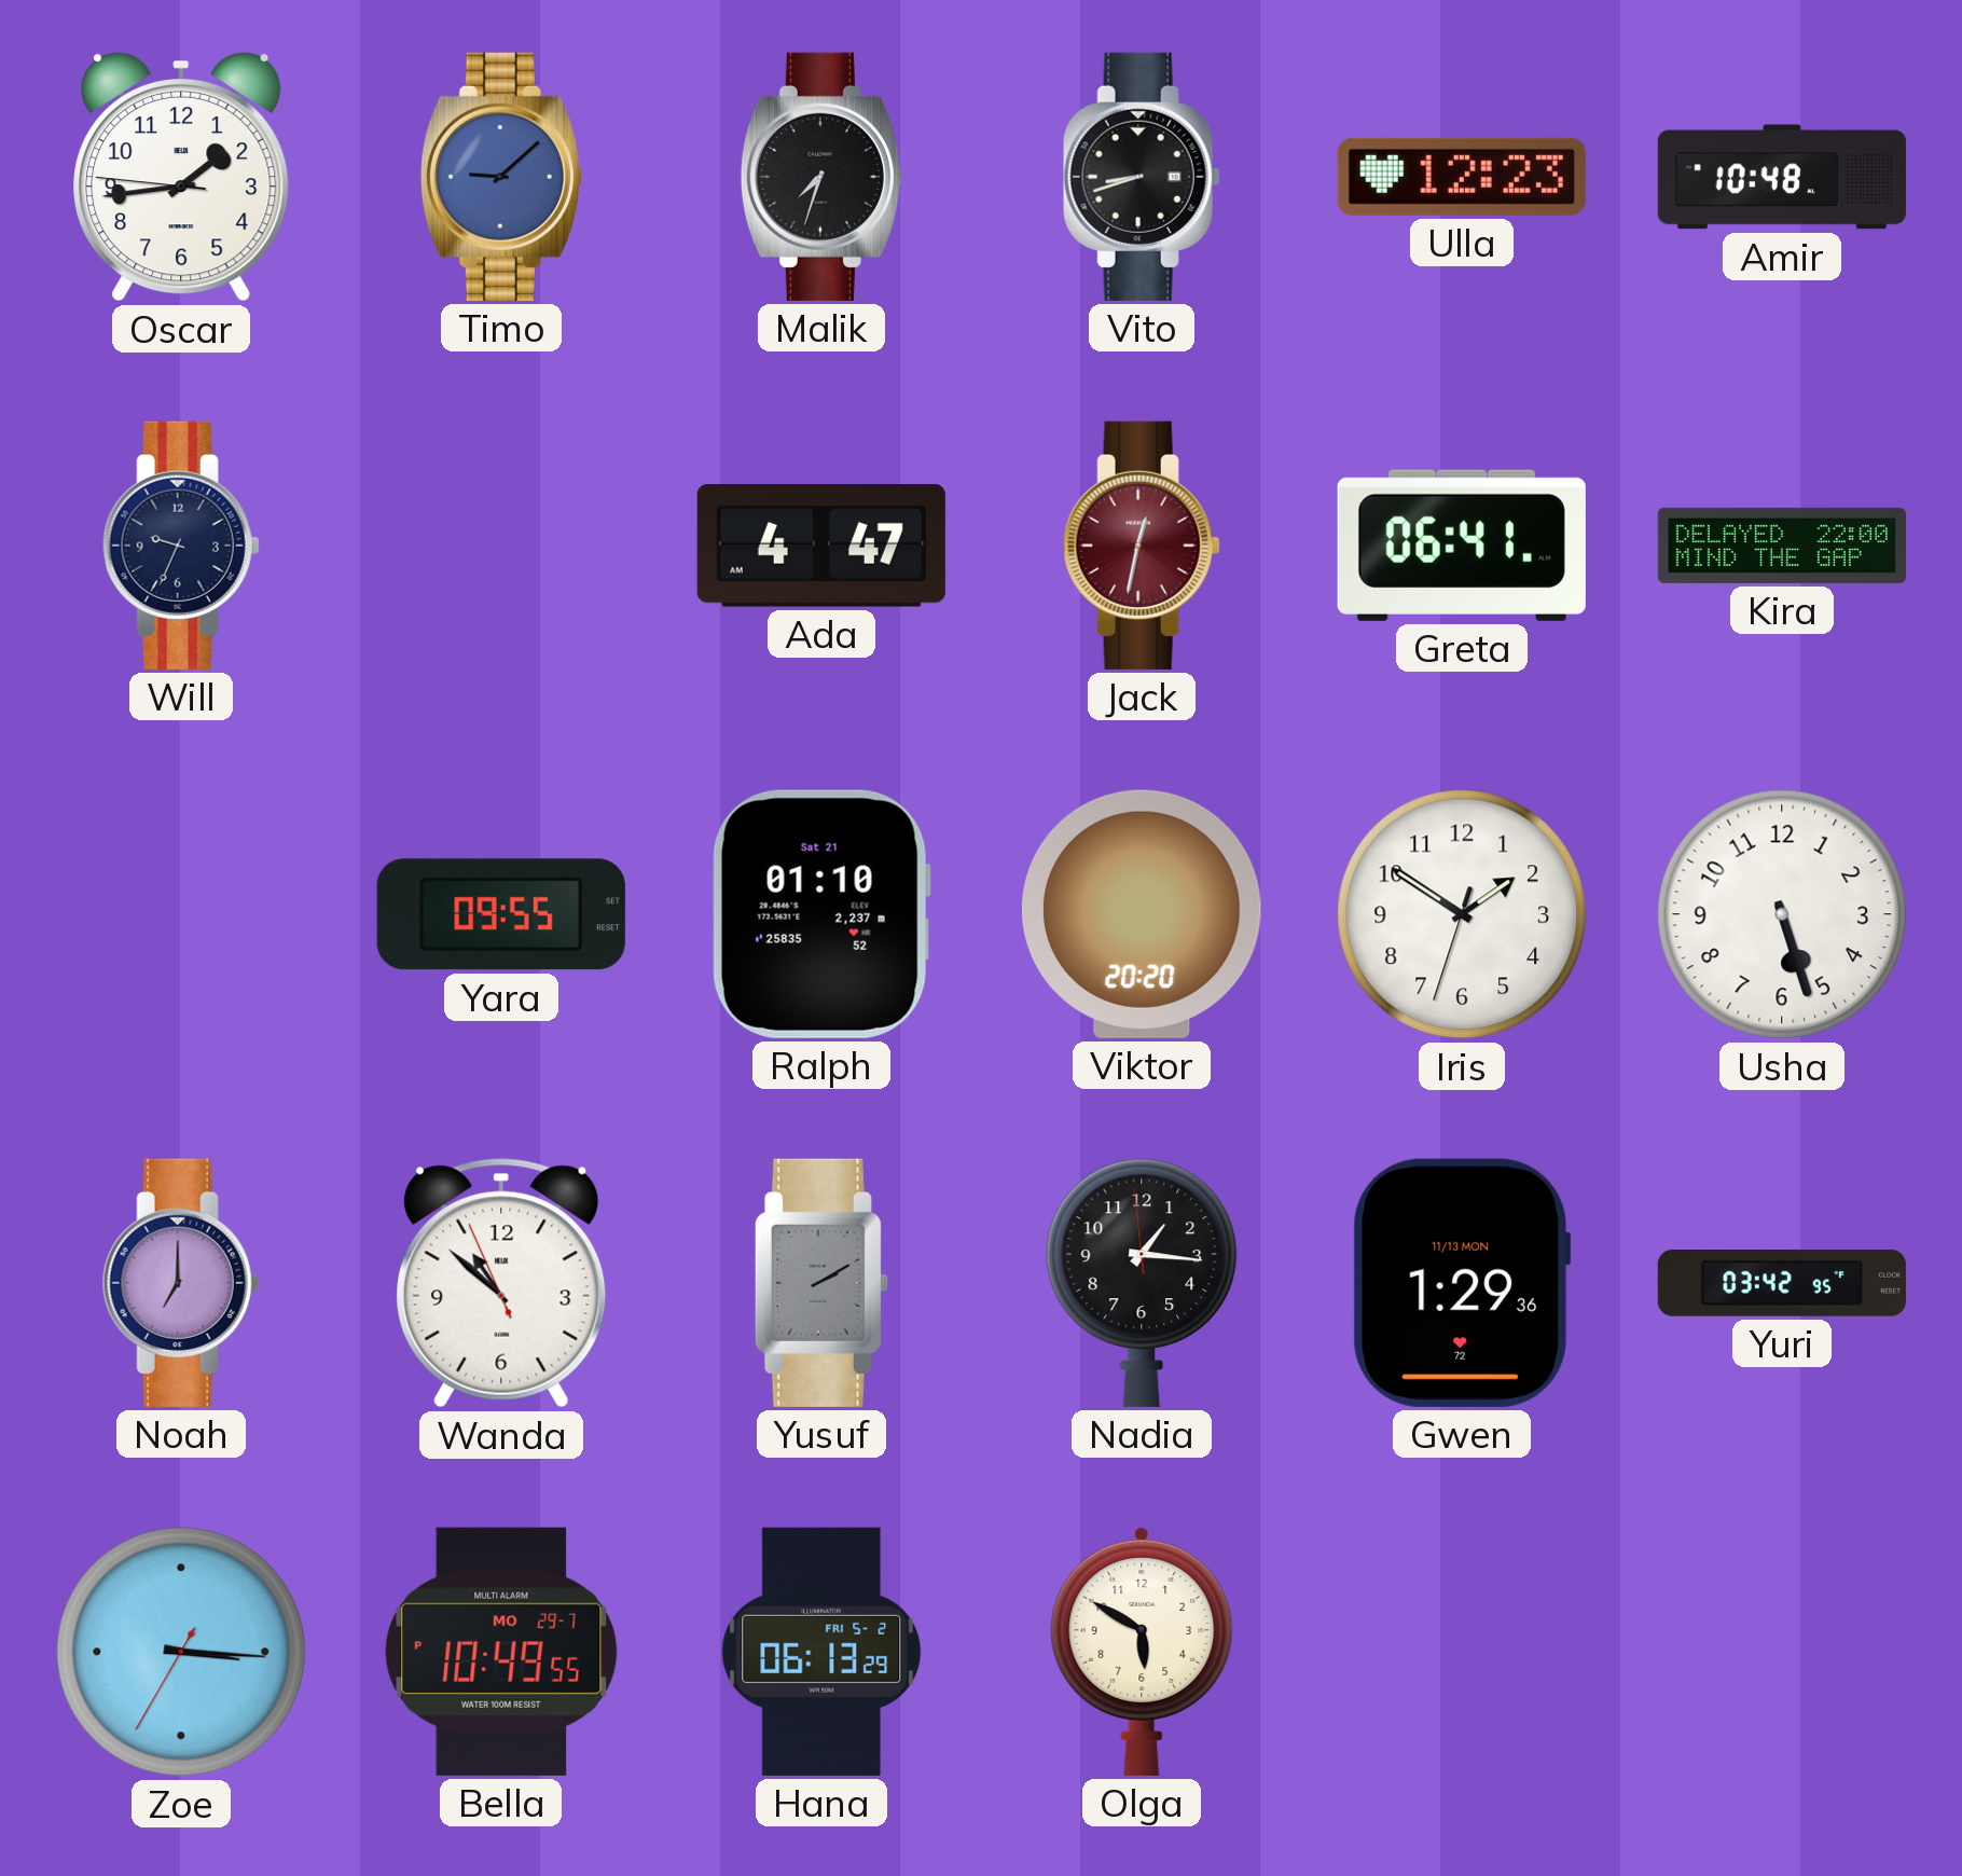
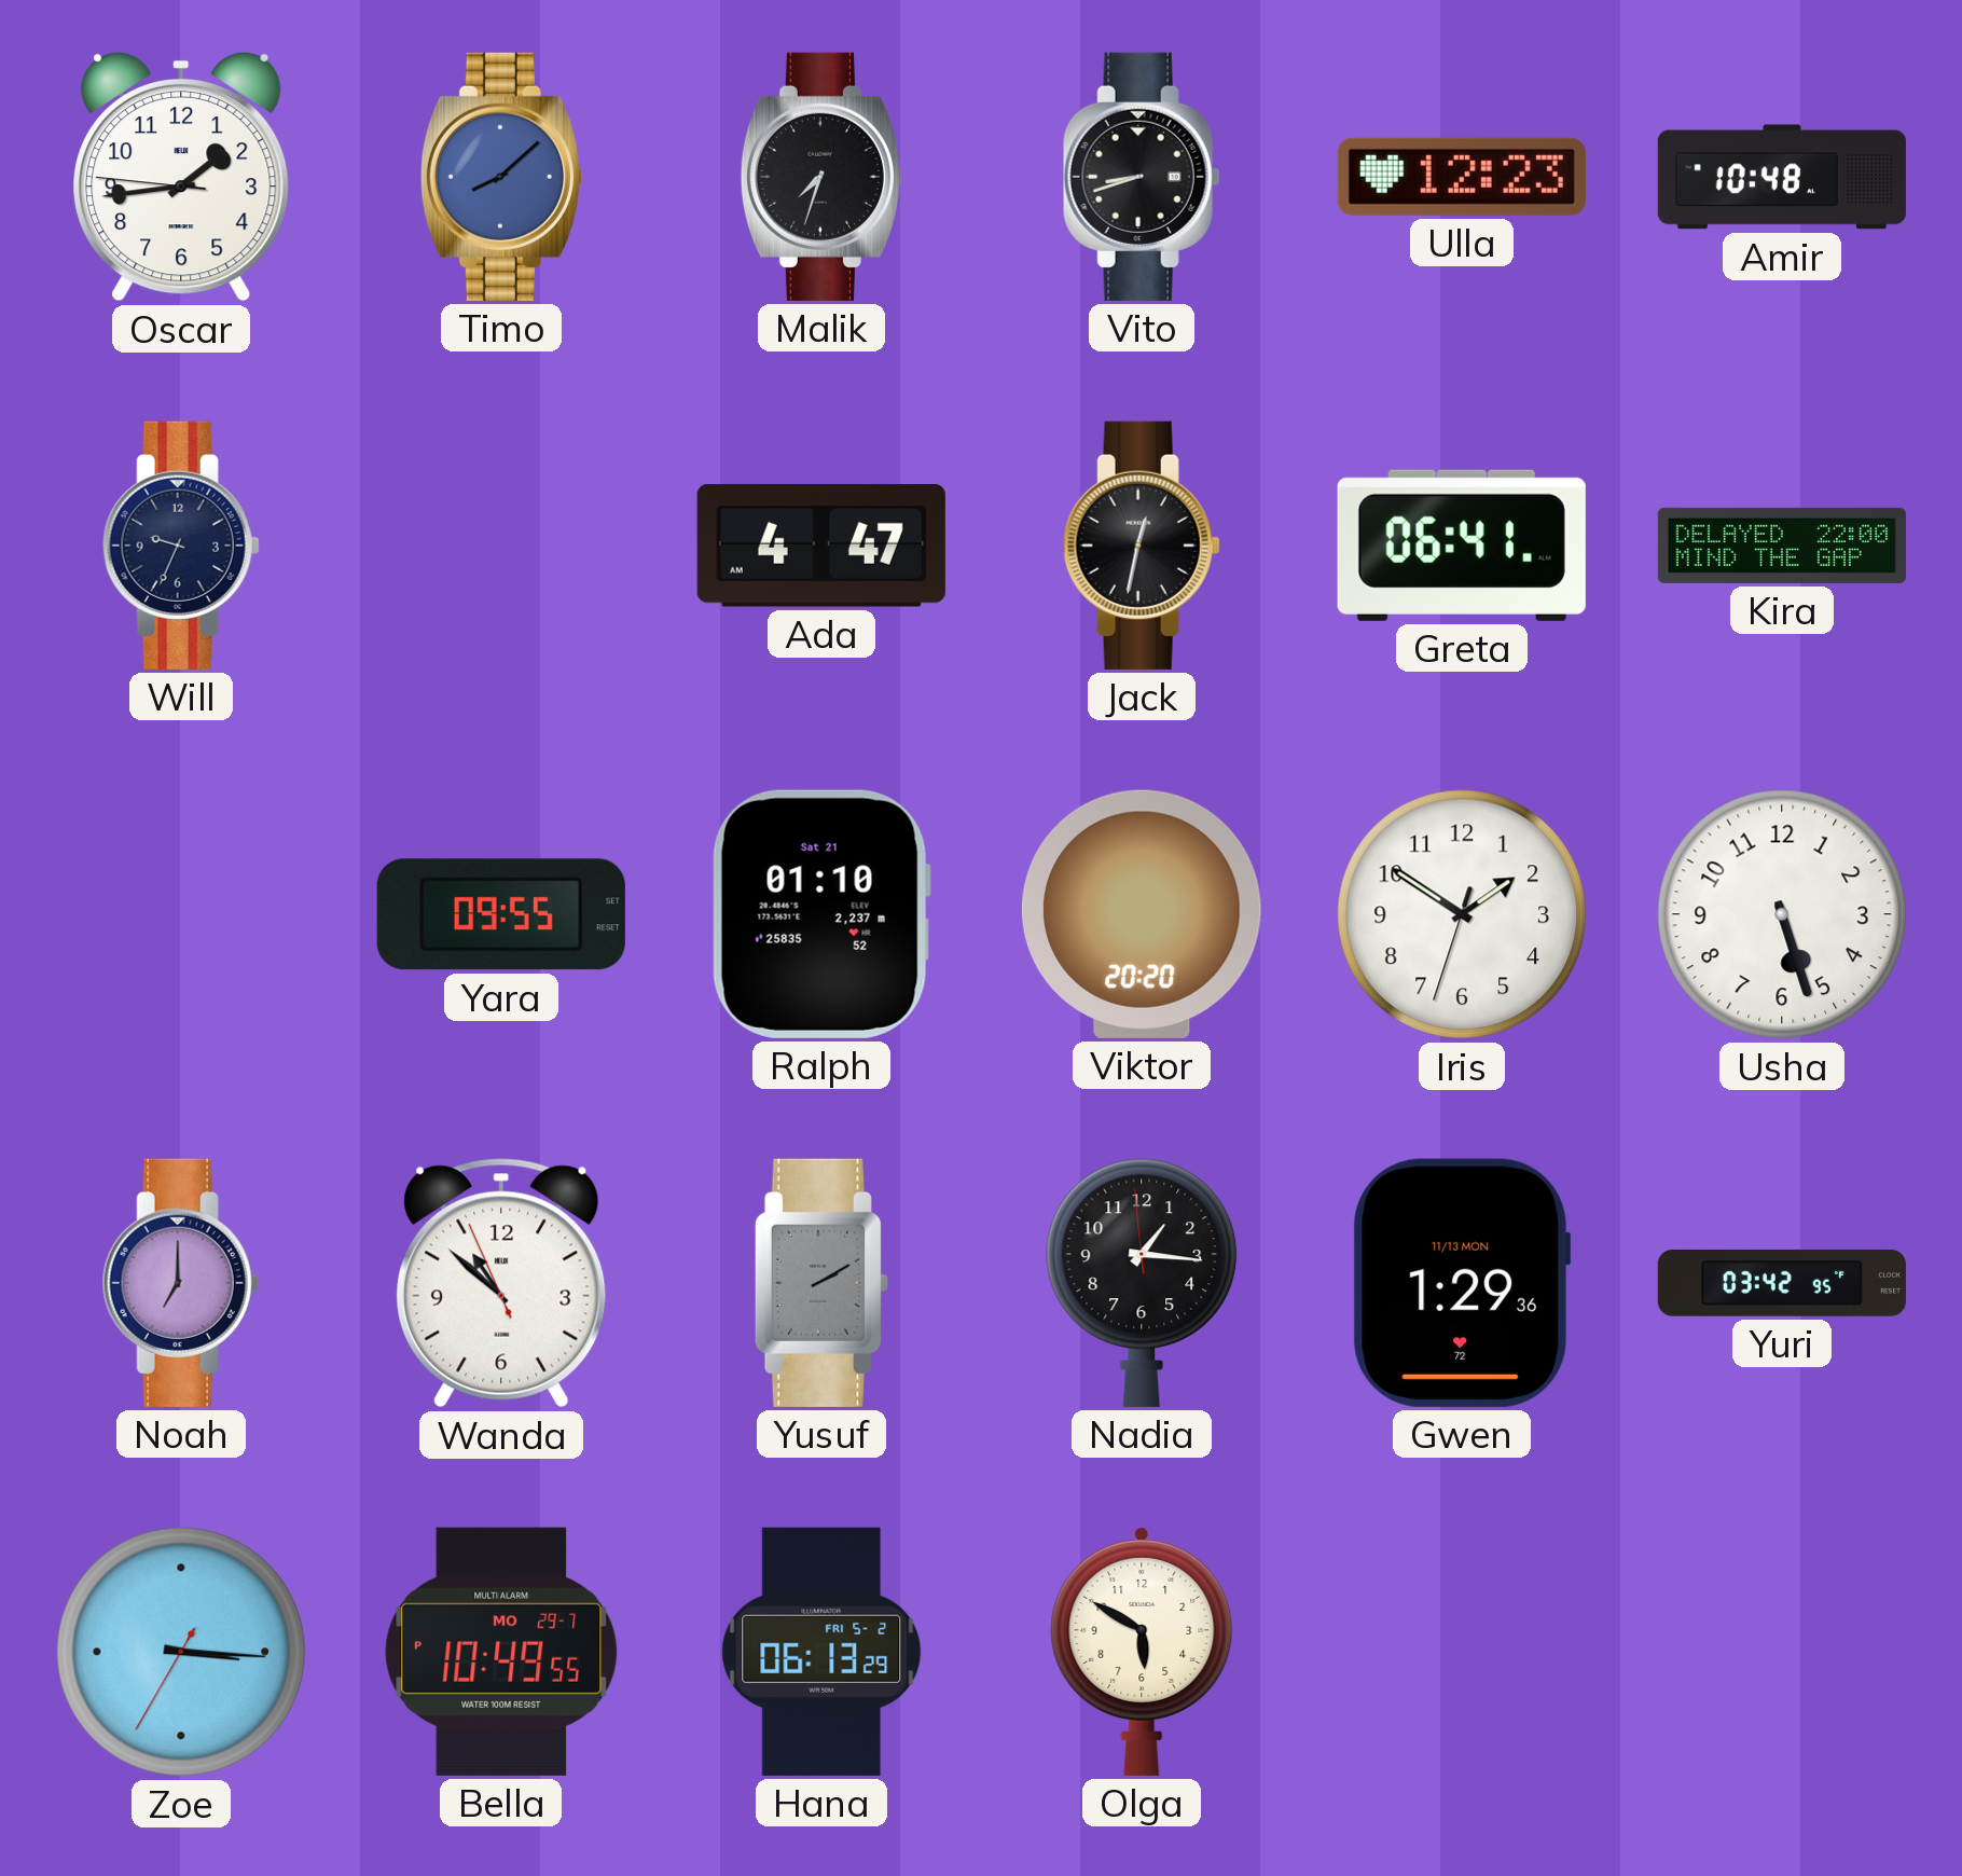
Timo: 9:08 -> 8:08 (501, 177)
Jack dial: burgundy -> black (1142, 546)
